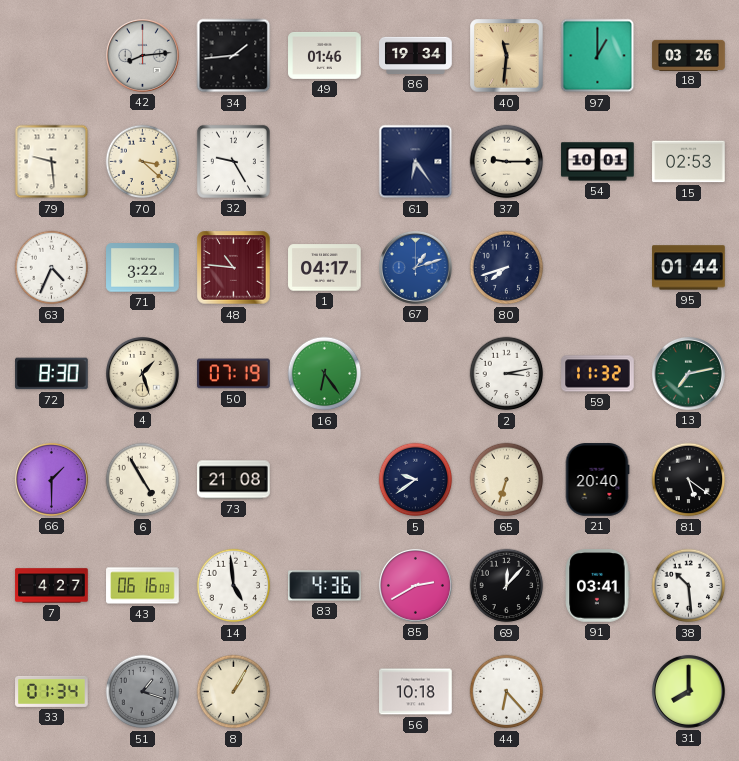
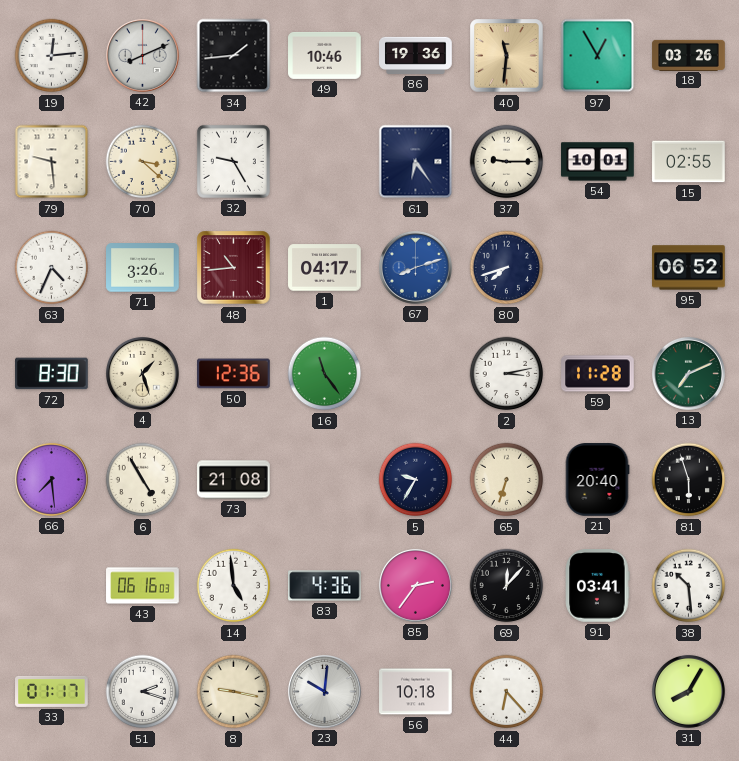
19: none -> 12:14 (52, 56)
42: 8:14 -> 8:11 (142, 55)
49: 01:46 -> 10:46 (325, 55)
86: 19:34 -> 19:36 (416, 55)
97: 1:00 -> 12:55 (598, 56)
15: 02:53 -> 02:55 (689, 162)
71: 3:22 -> 3:26 (143, 268)
48: 10:46 -> 10:44 (234, 268)
67: 1:12 -> 8:12 (415, 267)
95: 01:44 -> 06:52 (689, 268)
50: 07:19 -> 12:36 (234, 374)
16: 6:24 -> 11:24 (325, 374)
59: 11:32 -> 11:28 (598, 374)
13: 7:13 -> 7:11 (688, 373)
66: 1:30 -> 7:29 (51, 479)
5: 9:39 -> 9:35 (416, 480)
81: 5:21 -> 5:57 (689, 480)
7: 4:27 -> none (52, 586)
85: 2:40 -> 2:36 (415, 585)
33: 01:34 -> 01:17 (52, 691)
51: 1:18 -> 2:18 (143, 692)
51 dial: grey -> white (143, 692)
8: 1:05 -> 9:17 (234, 692)
23: none -> 10:01 (324, 691)
31: 8:00 -> 8:05 (688, 691)
